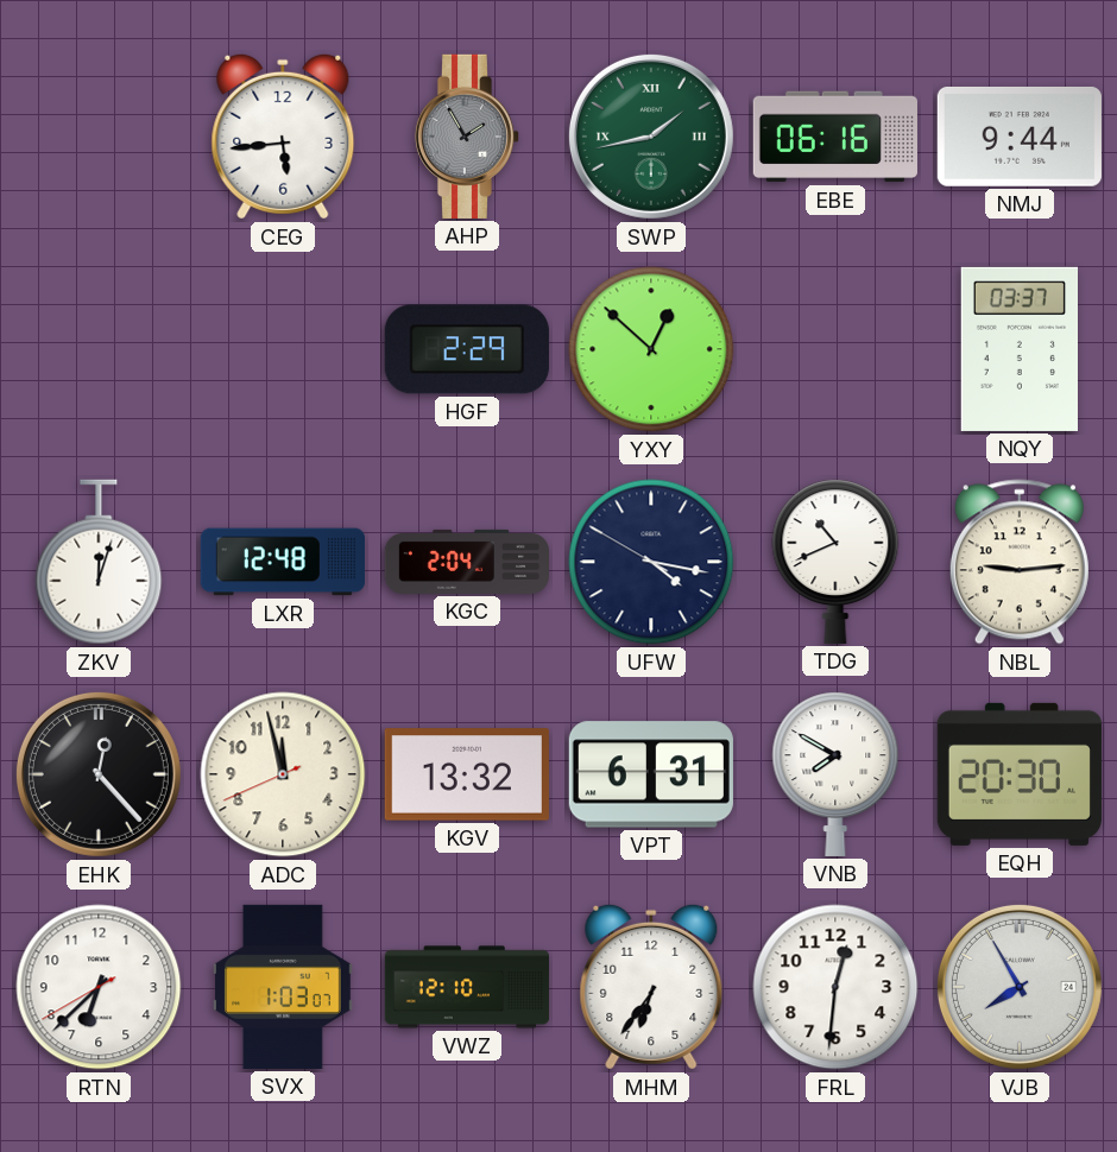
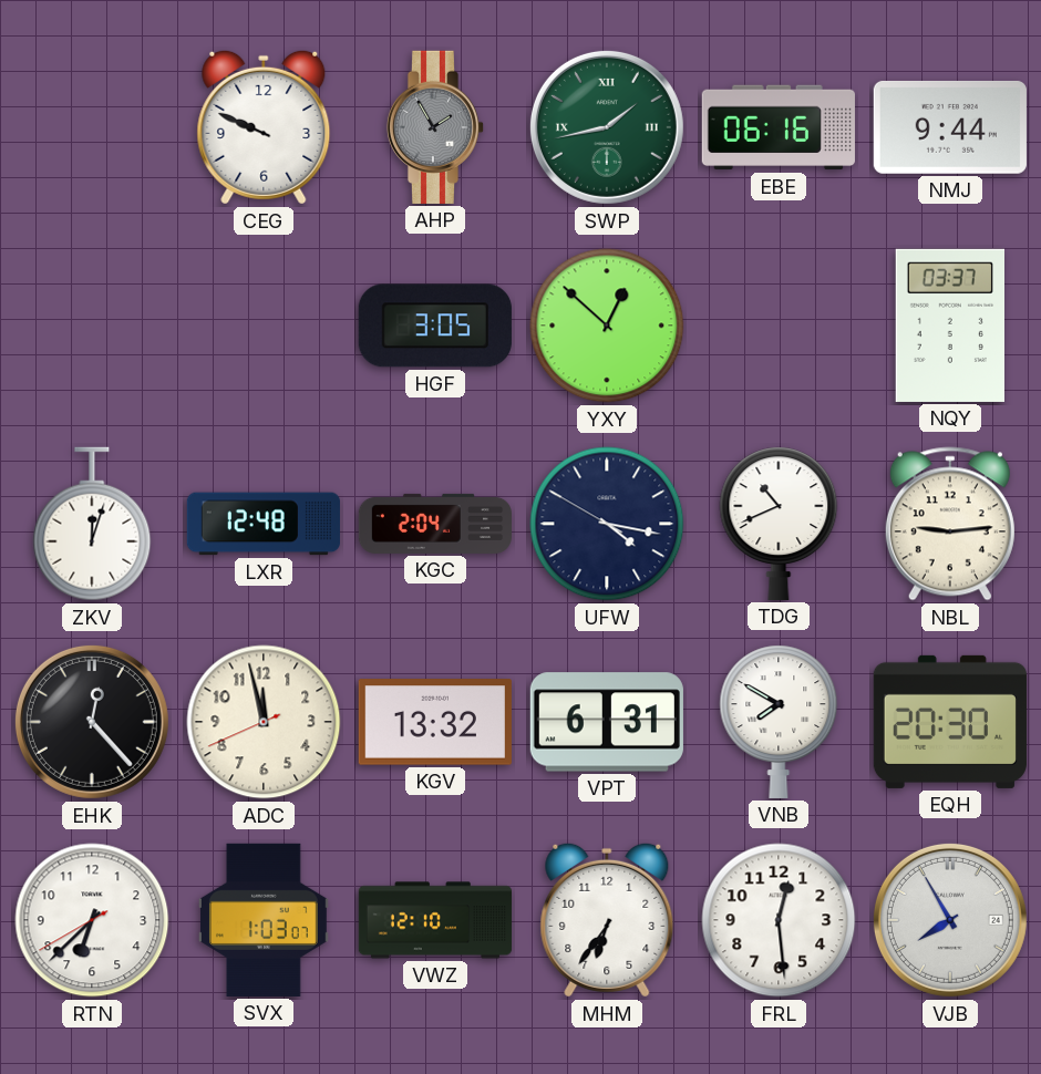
CEG: 5:44 -> 9:49 (264, 127)
HGF: 2:29 -> 3:05 (435, 326)
FRL: 12:31 -> 12:29 (779, 920)
